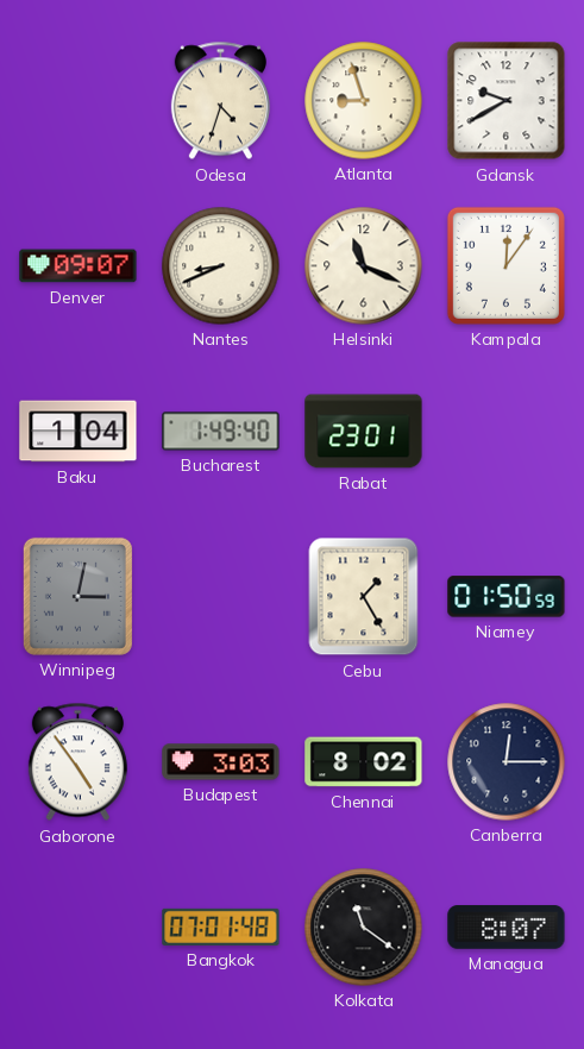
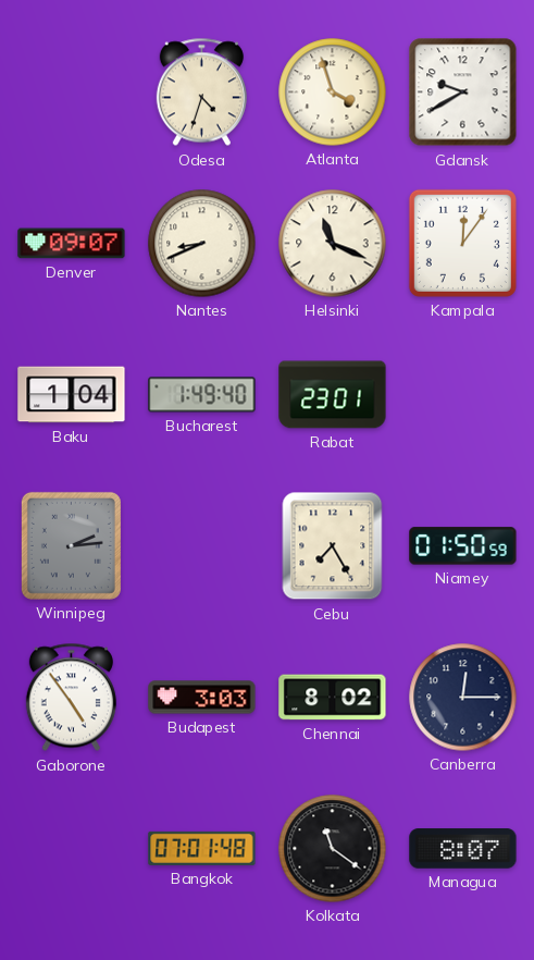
Atlanta: 8:57 -> 3:57 (333, 93)
Winnipeg: 3:02 -> 2:14 (71, 545)
Cebu: 1:25 -> 7:25 (333, 546)
